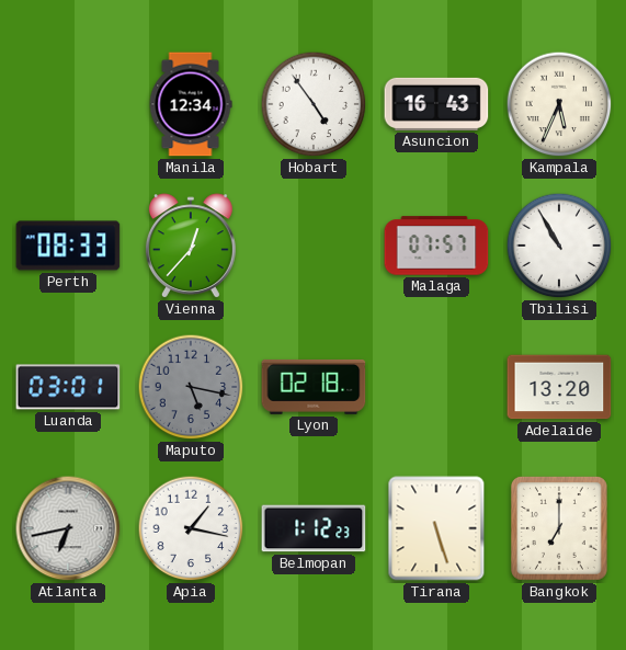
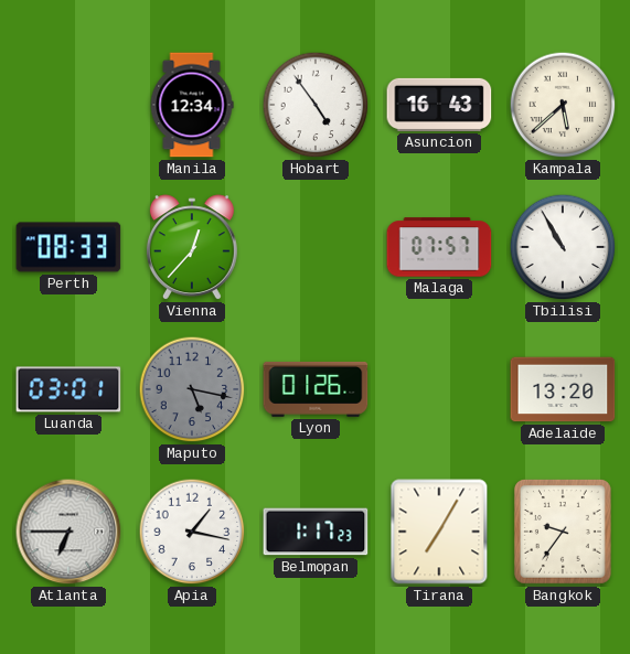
Kampala: 5:34 -> 5:38 (563, 105)
Lyon: 02:18 -> 01:26 (316, 389)
Atlanta: 6:43 -> 6:45 (68, 532)
Belmopan: 1:12 -> 1:17 (316, 532)
Tirana: 5:27 -> 7:05 (439, 532)
Bangkok: 7:00 -> 9:36 (563, 532)
